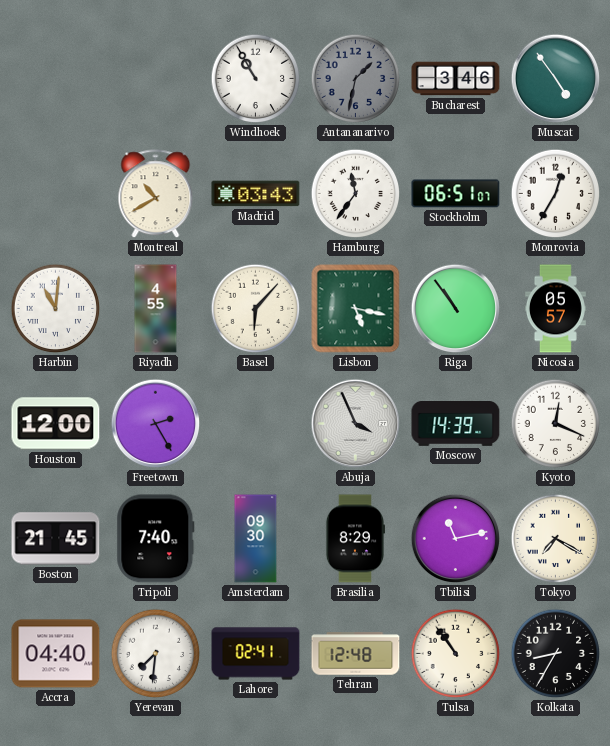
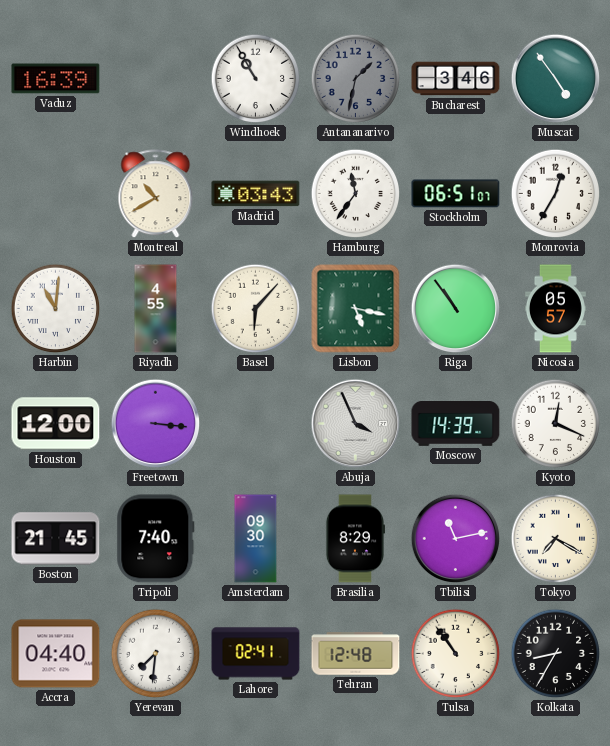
Vaduz: none -> 16:39 (56, 79)
Freetown: 2:25 -> 3:16 (156, 424)
